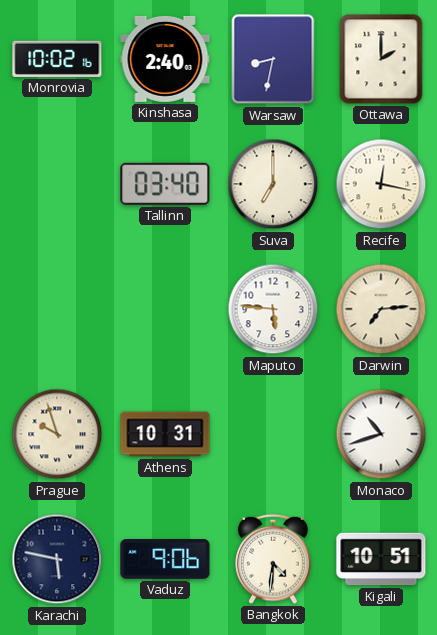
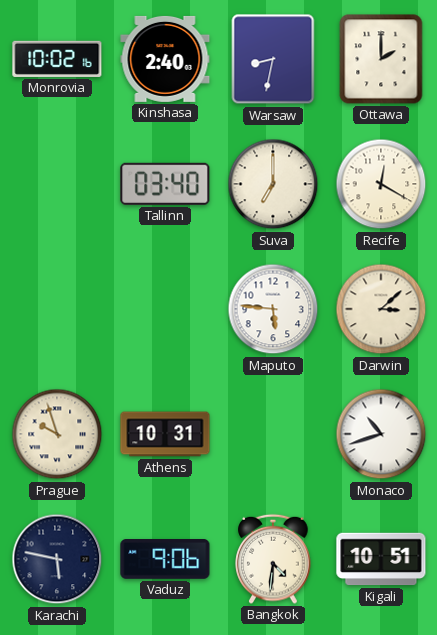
Recife: 12:17 -> 12:20 (381, 184)
Darwin: 7:14 -> 3:08 (381, 309)
